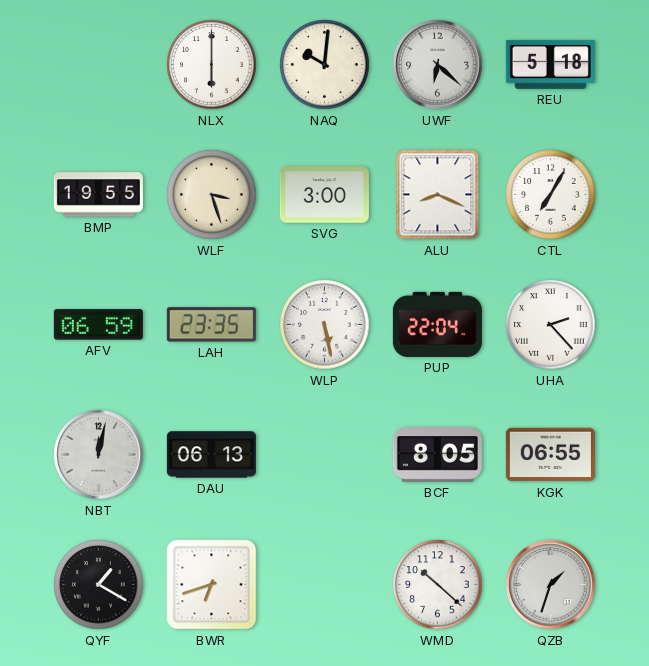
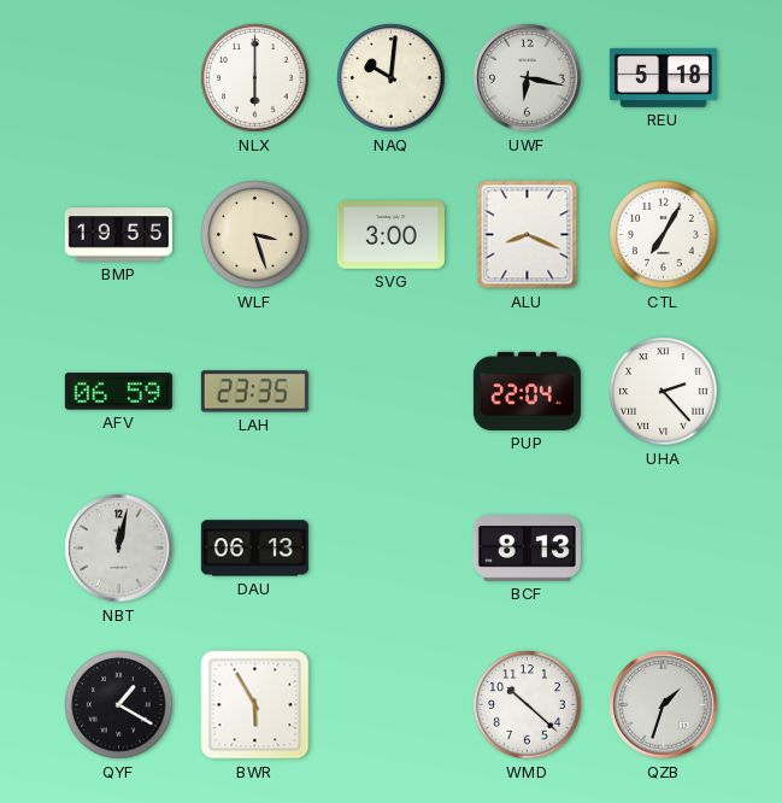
UWF: 6:22 -> 6:17 (528, 78)
WLP: 5:28 -> none (325, 325)
BCF: 8:05 -> 8:13 (527, 549)
KGK: 06:55 -> none (550, 455)
BWR: 6:42 -> 5:55 (255, 705)
